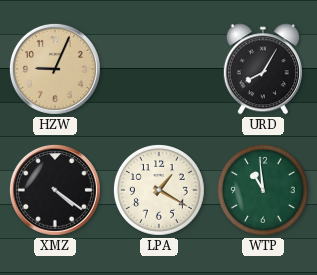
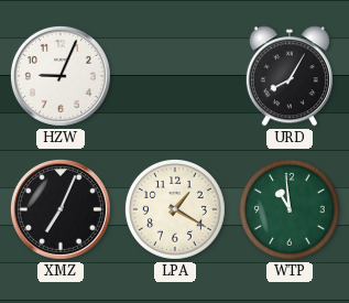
HZW dial: champagne -> white (61, 76)
XMZ: 4:21 -> 7:04 (61, 209)
